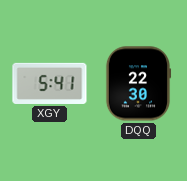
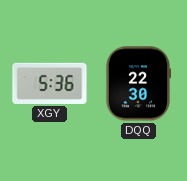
XGY: 5:41 -> 5:36 (50, 83)
